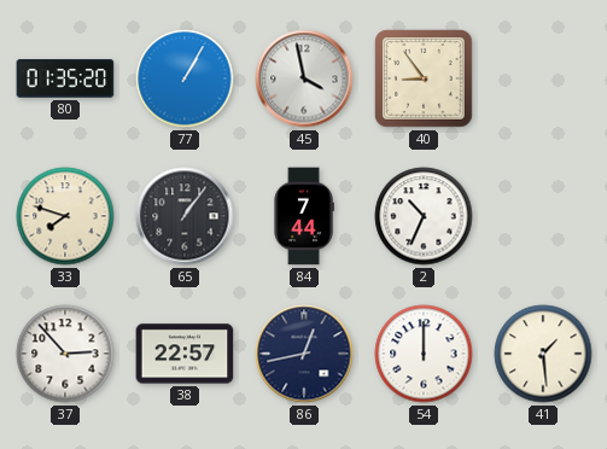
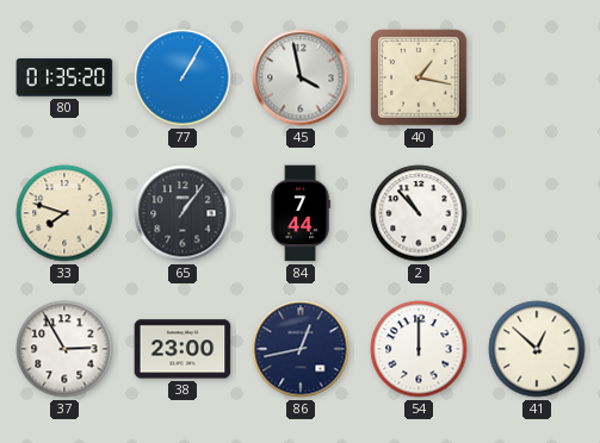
40: 8:54 -> 1:17 (419, 77)
2: 10:34 -> 10:53 (419, 213)
37: 2:53 -> 2:55 (64, 349)
38: 22:57 -> 23:00 (183, 349)
41: 1:29 -> 12:52 (537, 349)
